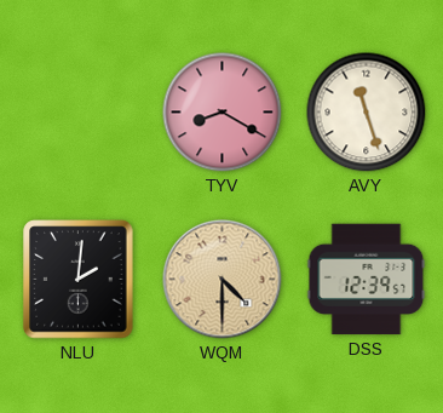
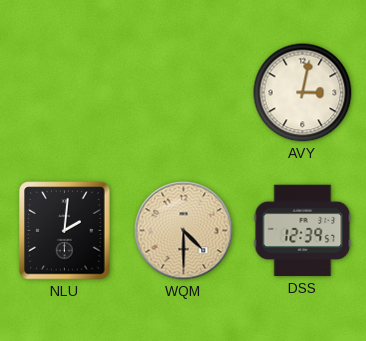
TYV: 8:20 -> none (223, 113)
AVY: 11:27 -> 3:02 (303, 93)
